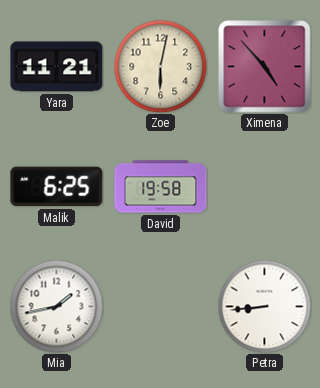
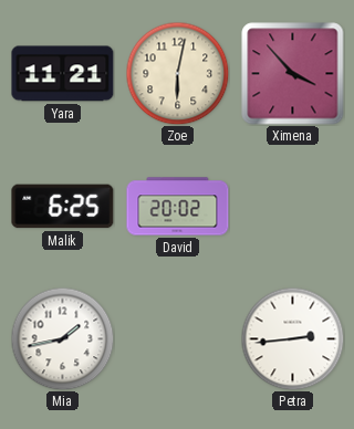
Ximena: 4:53 -> 3:53 (293, 74)
David: 19:58 -> 20:02 (178, 207)
Petra: 8:44 -> 2:44 (292, 338)
